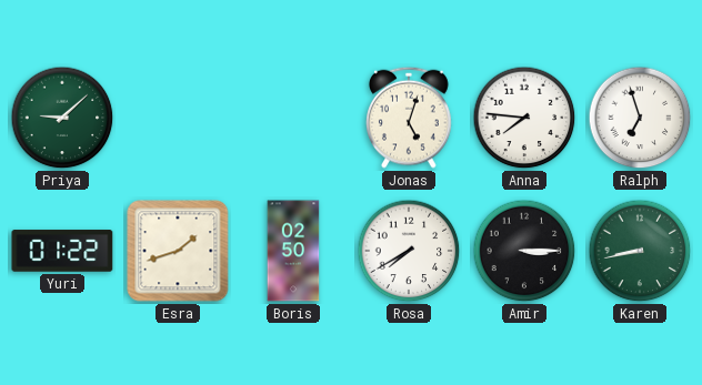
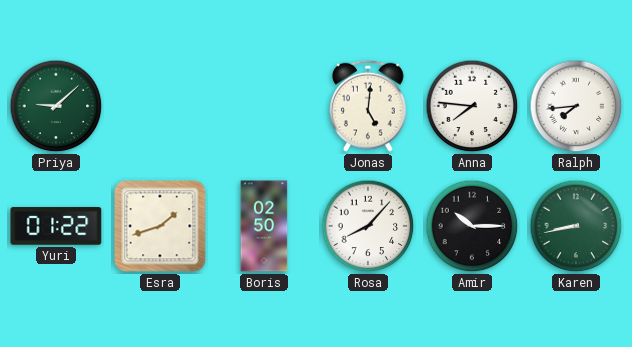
Jonas: 5:03 -> 5:01 (369, 106)
Ralph: 6:57 -> 7:44 (576, 106)
Rosa: 7:40 -> 8:07 (368, 226)
Amir: 3:15 -> 10:15 (472, 226)
